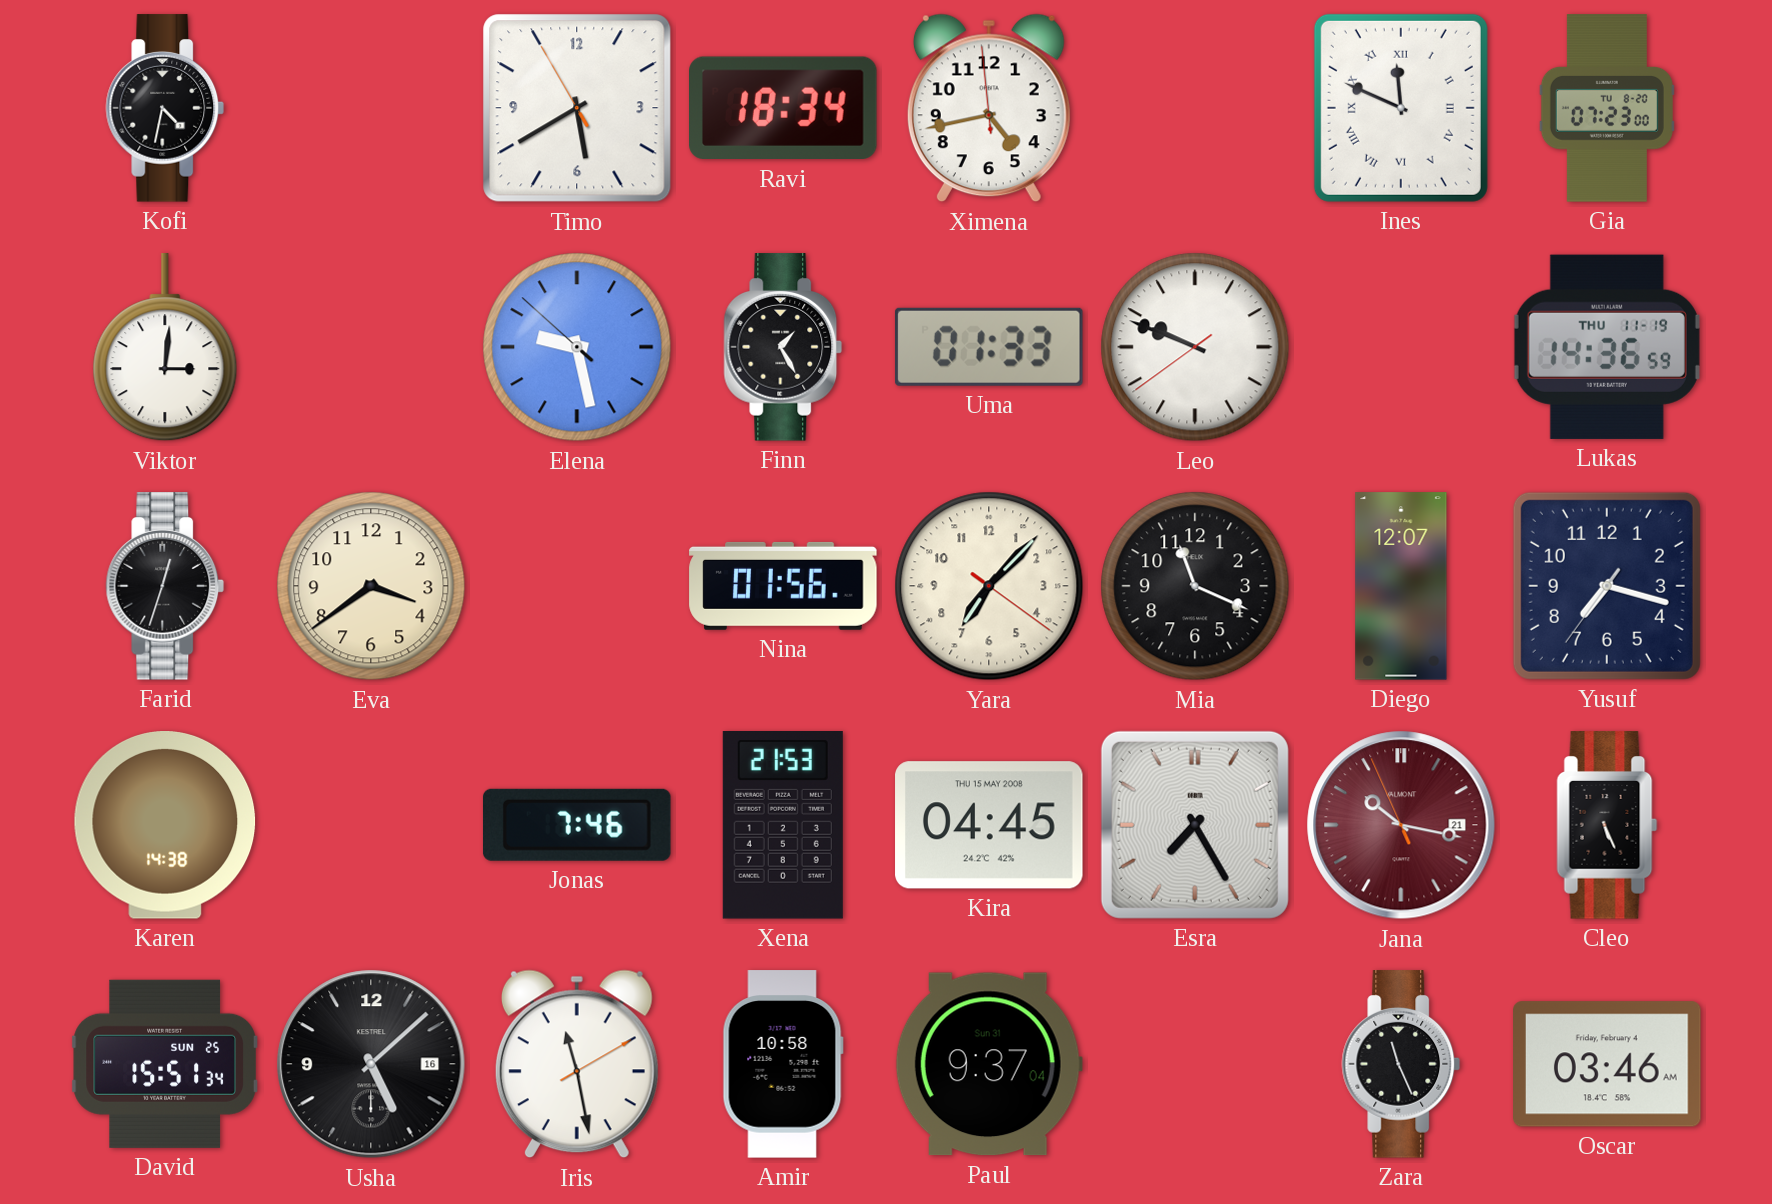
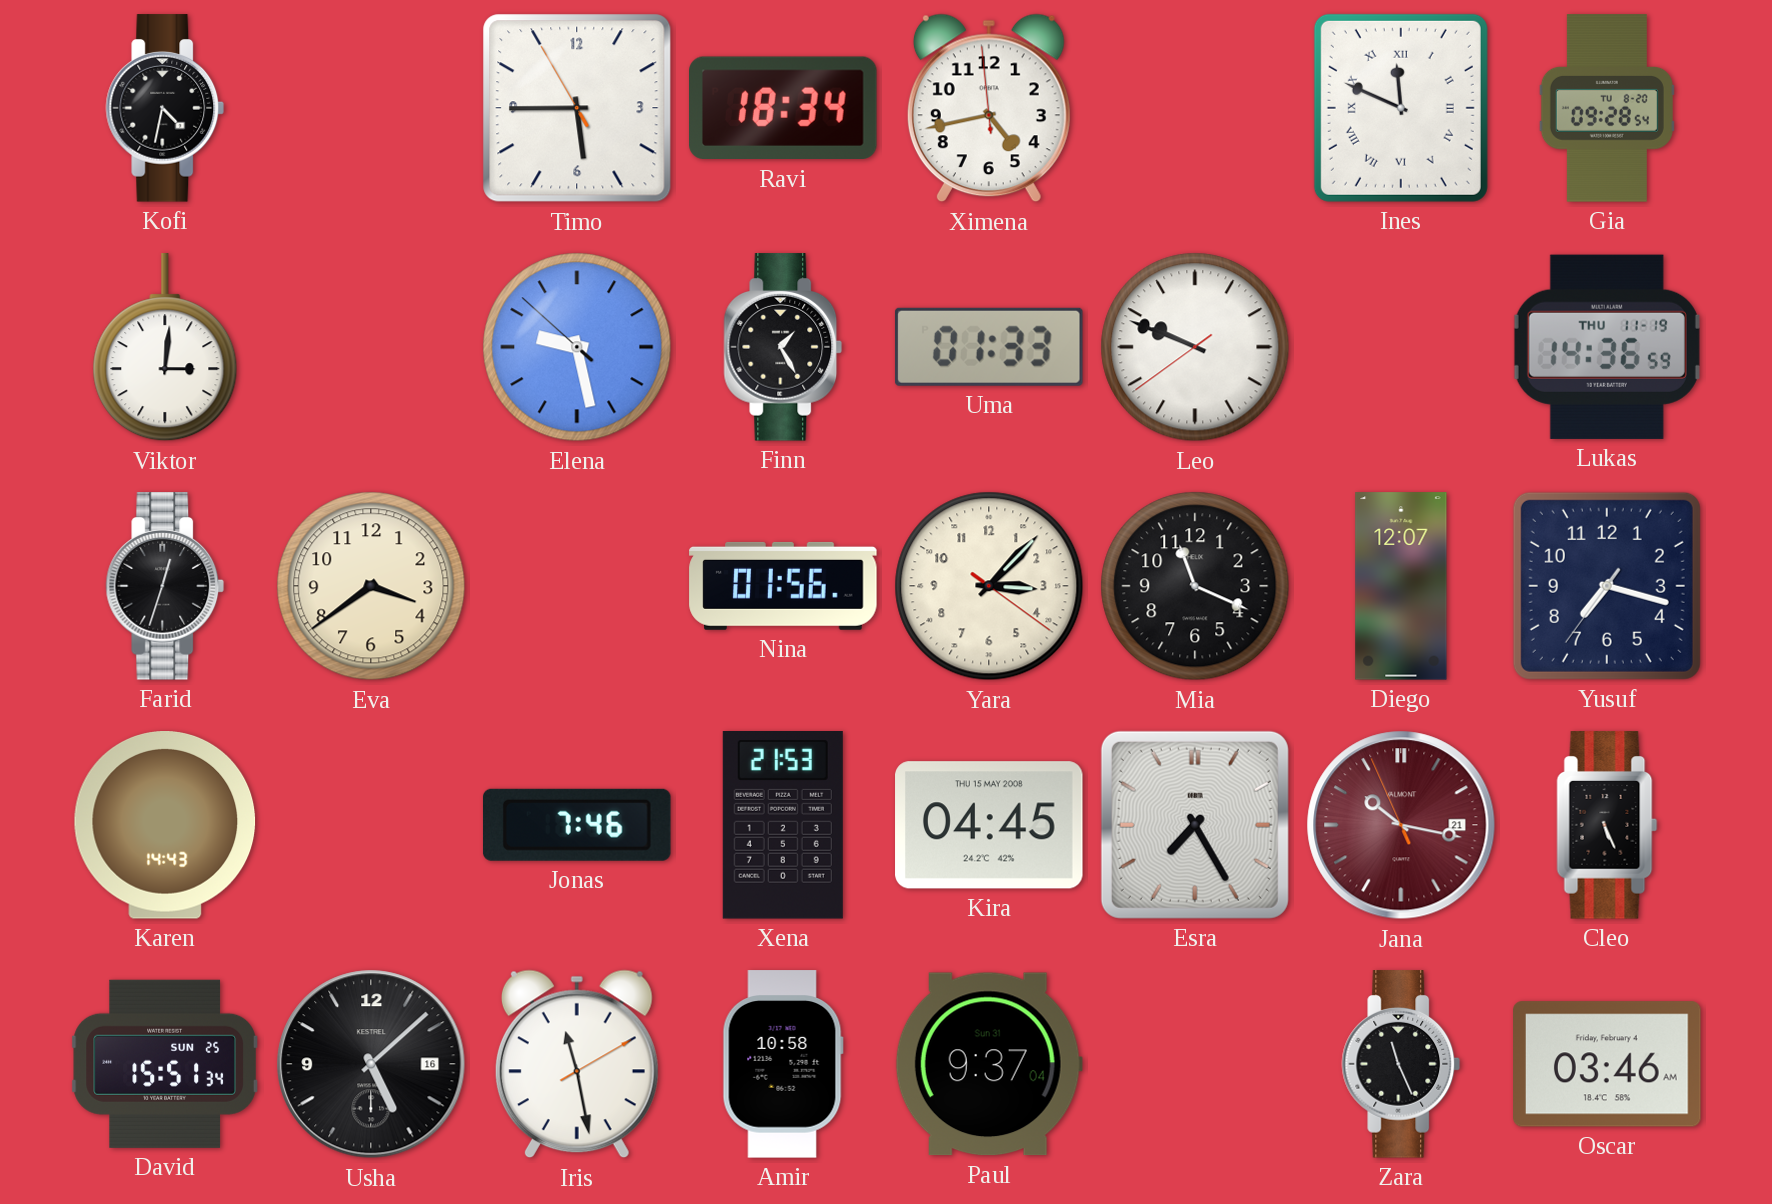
Timo: 5:39 -> 5:44 (577, 108)
Gia: 07:23 -> 09:28 (1607, 108)
Yara: 7:07 -> 3:07 (989, 586)
Karen: 14:38 -> 14:43 (165, 826)
